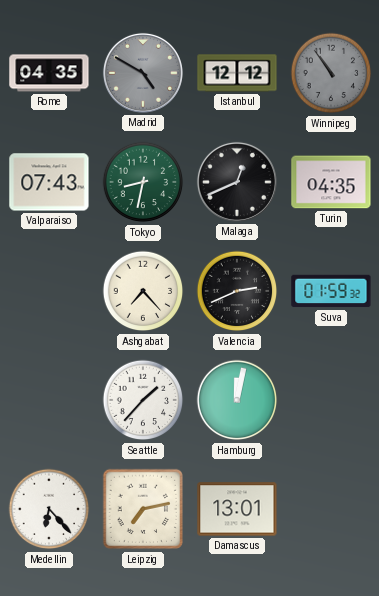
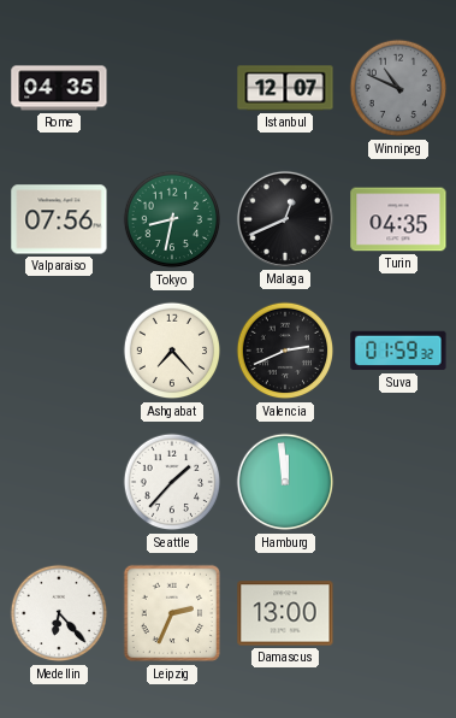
Madrid: 4:50 -> none (143, 73)
Istanbul: 12:12 -> 12:07 (285, 88)
Winnipeg: 10:54 -> 10:49 (398, 88)
Valparaiso: 07:43 -> 07:56 (59, 219)
Hamburg: 12:02 -> 11:59 (285, 482)
Leipzig: 7:13 -> 2:34 (172, 613)
Damascus: 13:01 -> 13:00 (285, 613)
